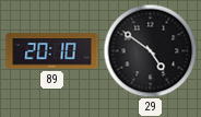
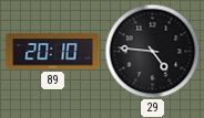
29: 4:51 -> 4:46 (152, 51)
